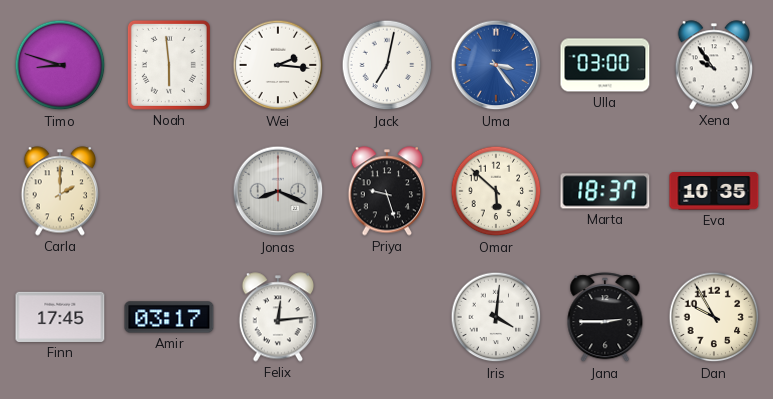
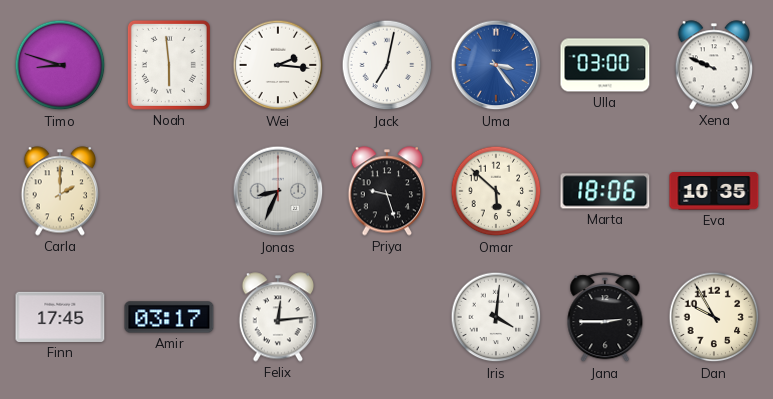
Xena: 9:54 -> 9:49 (714, 65)
Jonas: 8:19 -> 8:34 (278, 191)
Marta: 18:37 -> 18:06 (605, 191)
